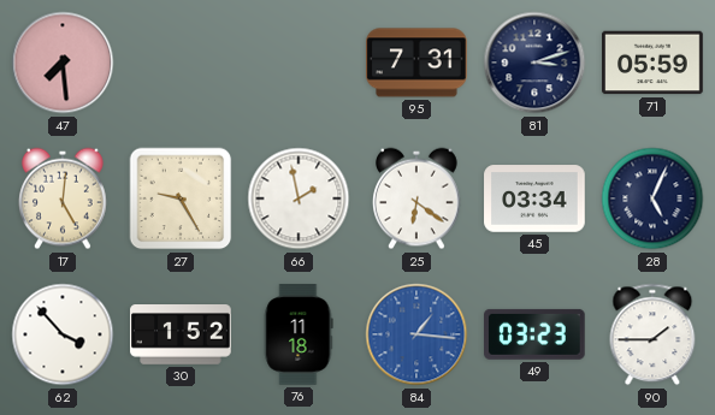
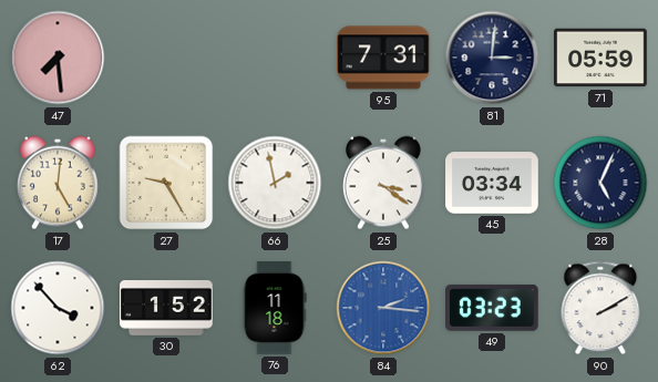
81: 3:12 -> 3:01 (492, 58)
25: 6:21 -> 3:21 (384, 183)
84: 1:16 -> 2:16 (383, 308)
90: 1:45 -> 2:10 (600, 308)
